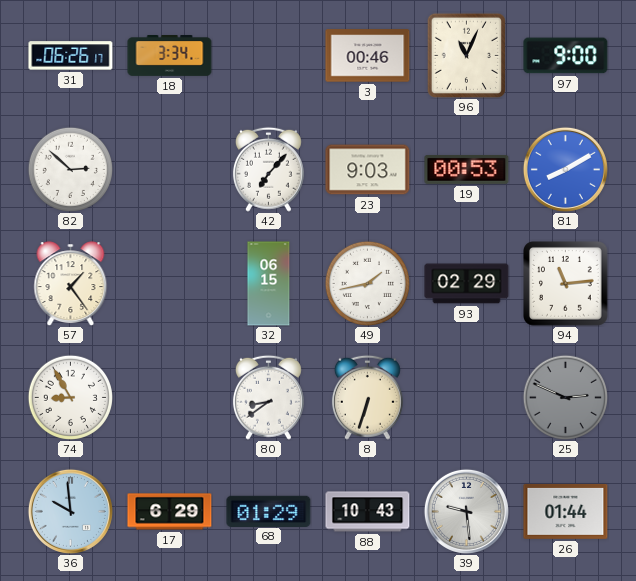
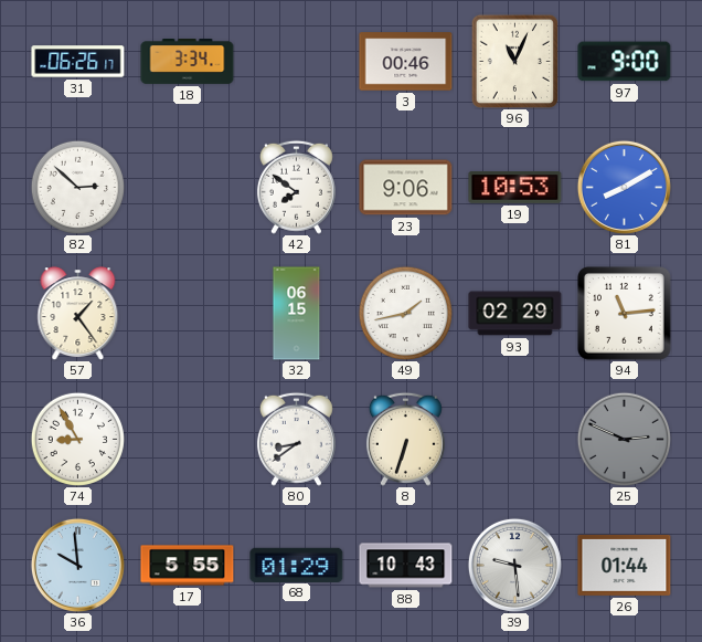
42: 7:07 -> 7:51 (296, 187)
23: 9:03 -> 9:06 (406, 188)
19: 00:53 -> 10:53 (515, 188)
17: 6:29 -> 5:55 (188, 566)
